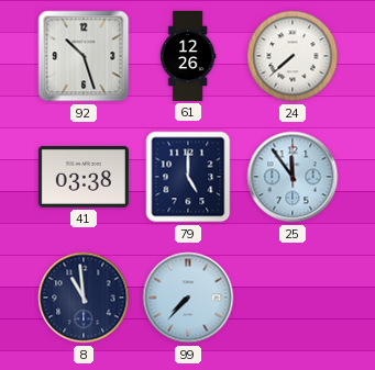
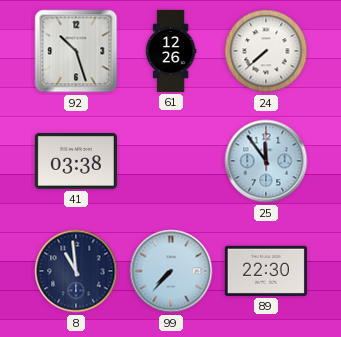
79: 5:00 -> none (188, 177)
89: none -> 22:30 (266, 271)
